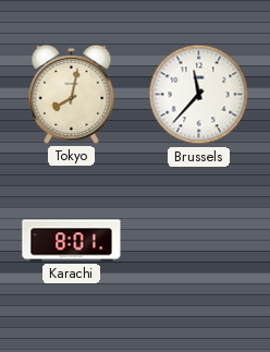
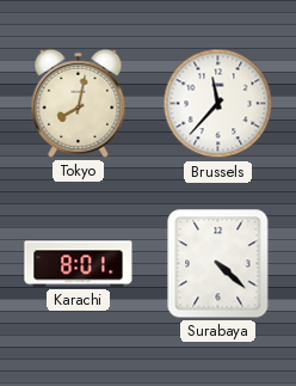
Surabaya: none -> 4:22 (218, 264)
